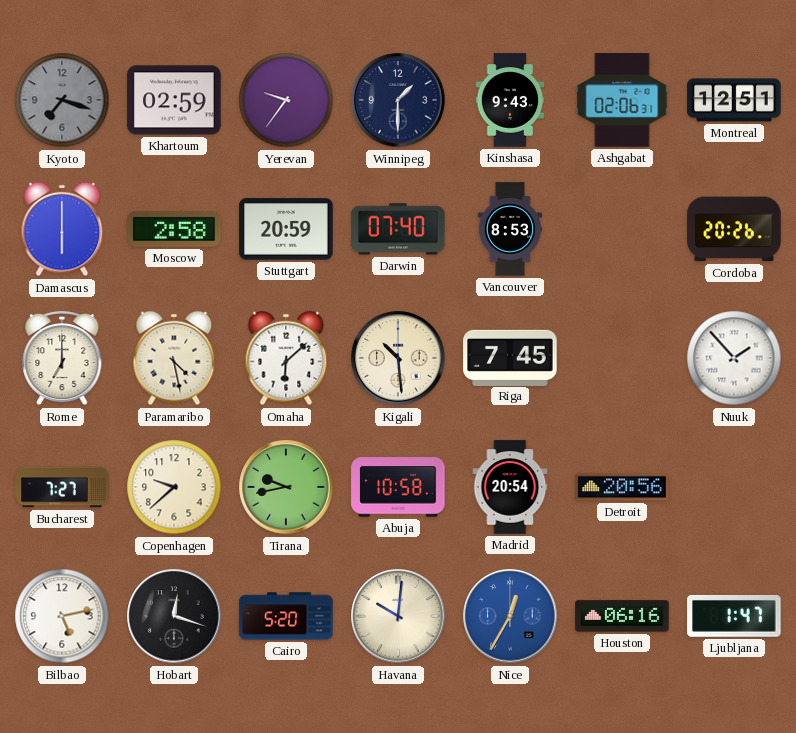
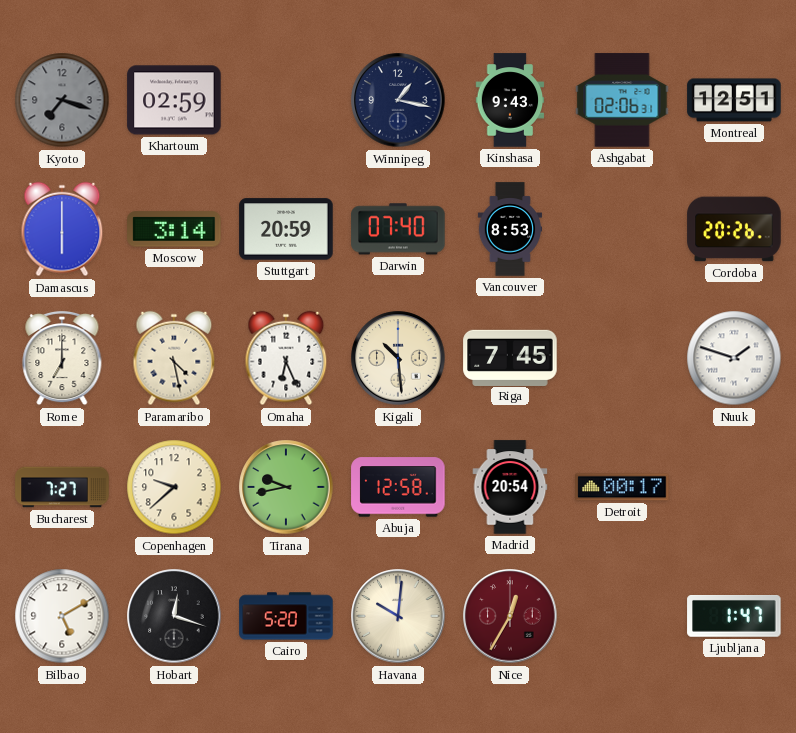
Yerevan: 9:36 -> none (286, 100)
Winnipeg: 1:30 -> 1:17 (398, 100)
Moscow: 2:58 -> 3:14 (174, 229)
Omaha: 6:08 -> 6:26 (286, 358)
Nuuk: 1:53 -> 1:48 (734, 358)
Abuja: 10:58 -> 12:58 (398, 487)
Detroit: 20:56 -> 00:17 (622, 487)
Bilbao: 5:13 -> 5:10 (62, 616)
Nice dial: blue -> burgundy (510, 616)
Houston: 06:16 -> none (622, 616)
